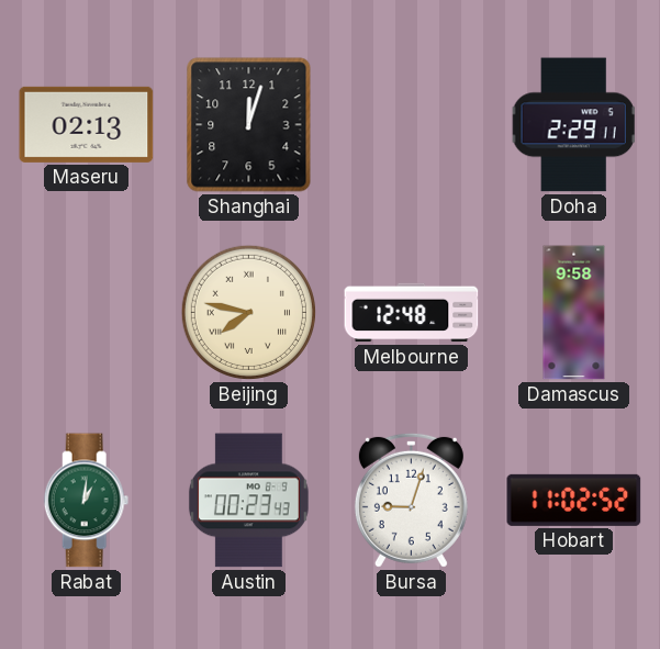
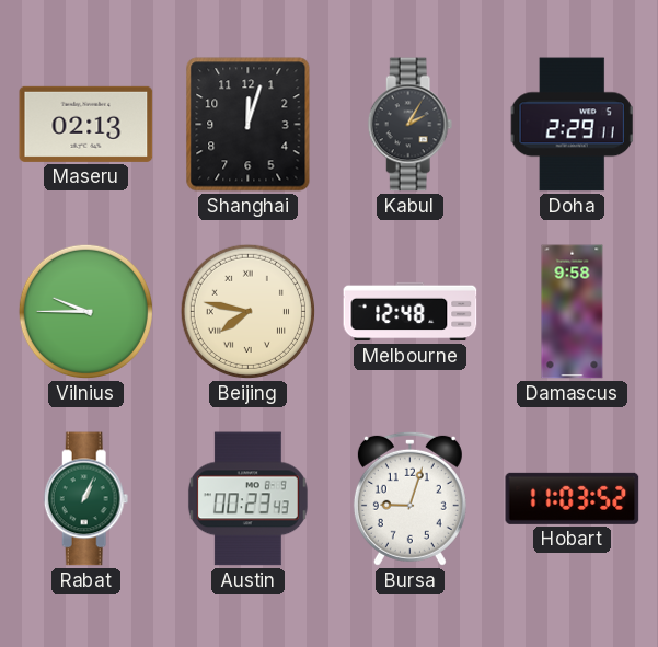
Kabul: none -> 2:05 (411, 125)
Vilnius: none -> 9:45 (85, 311)
Rabat: 1:01 -> 1:04 (86, 499)
Hobart: 11:02 -> 11:03 (573, 498)
